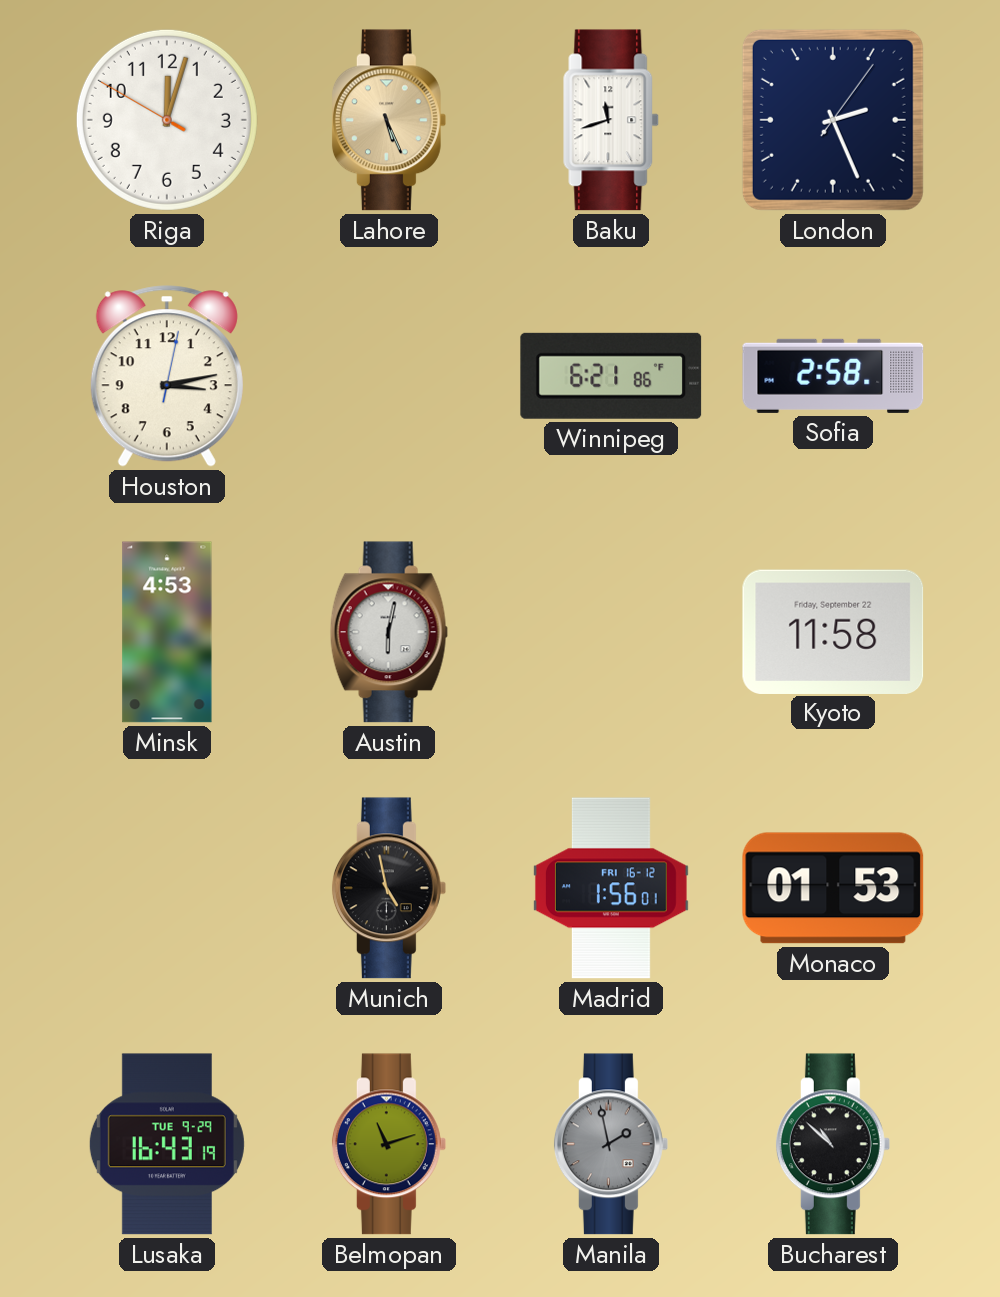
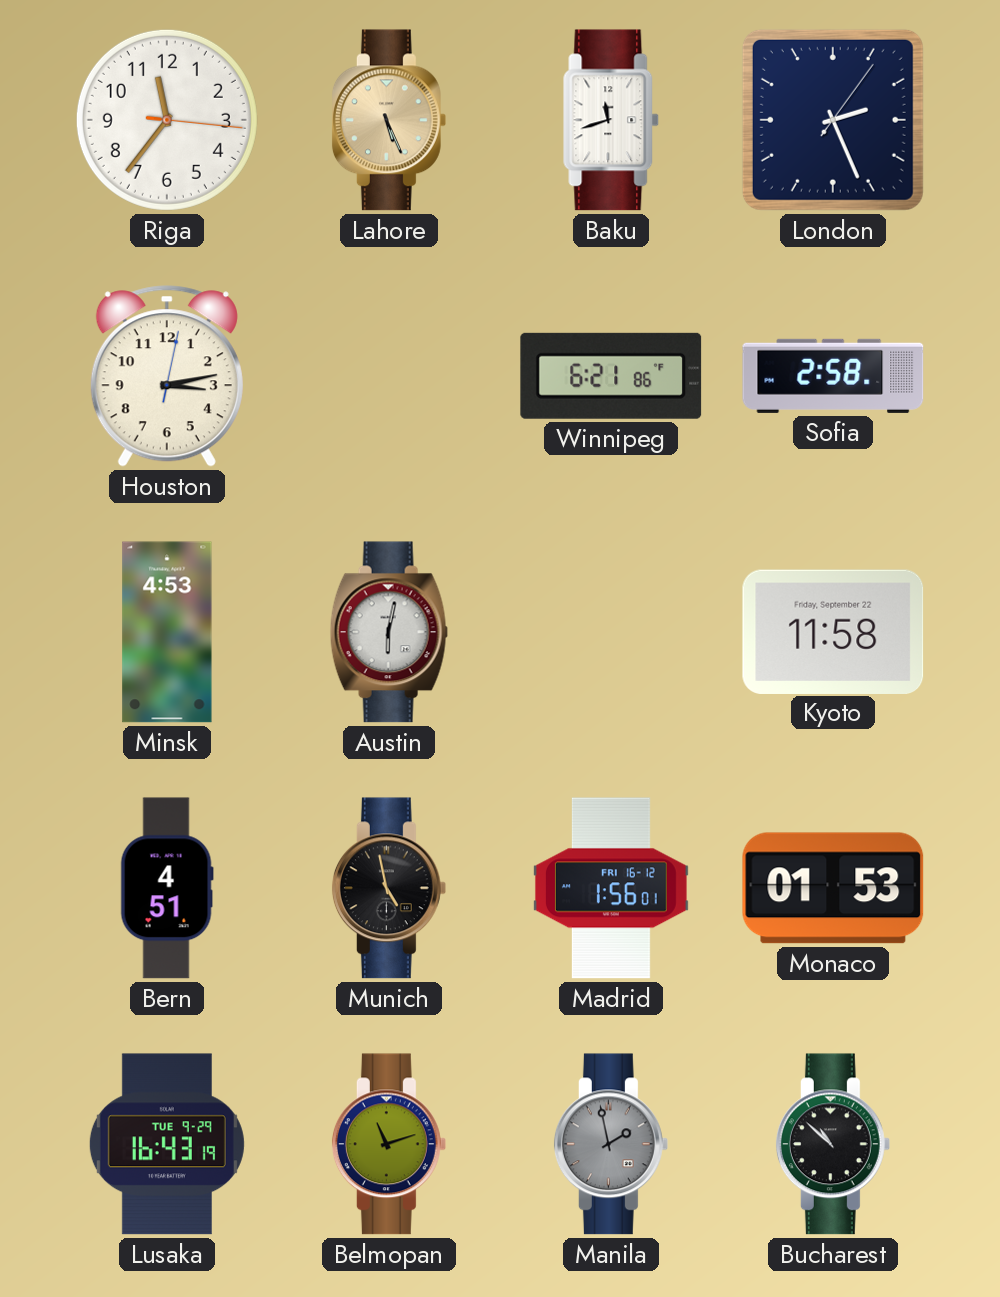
Riga: 12:02 -> 11:36 (167, 120)
Bern: none -> 4:51 (167, 888)
